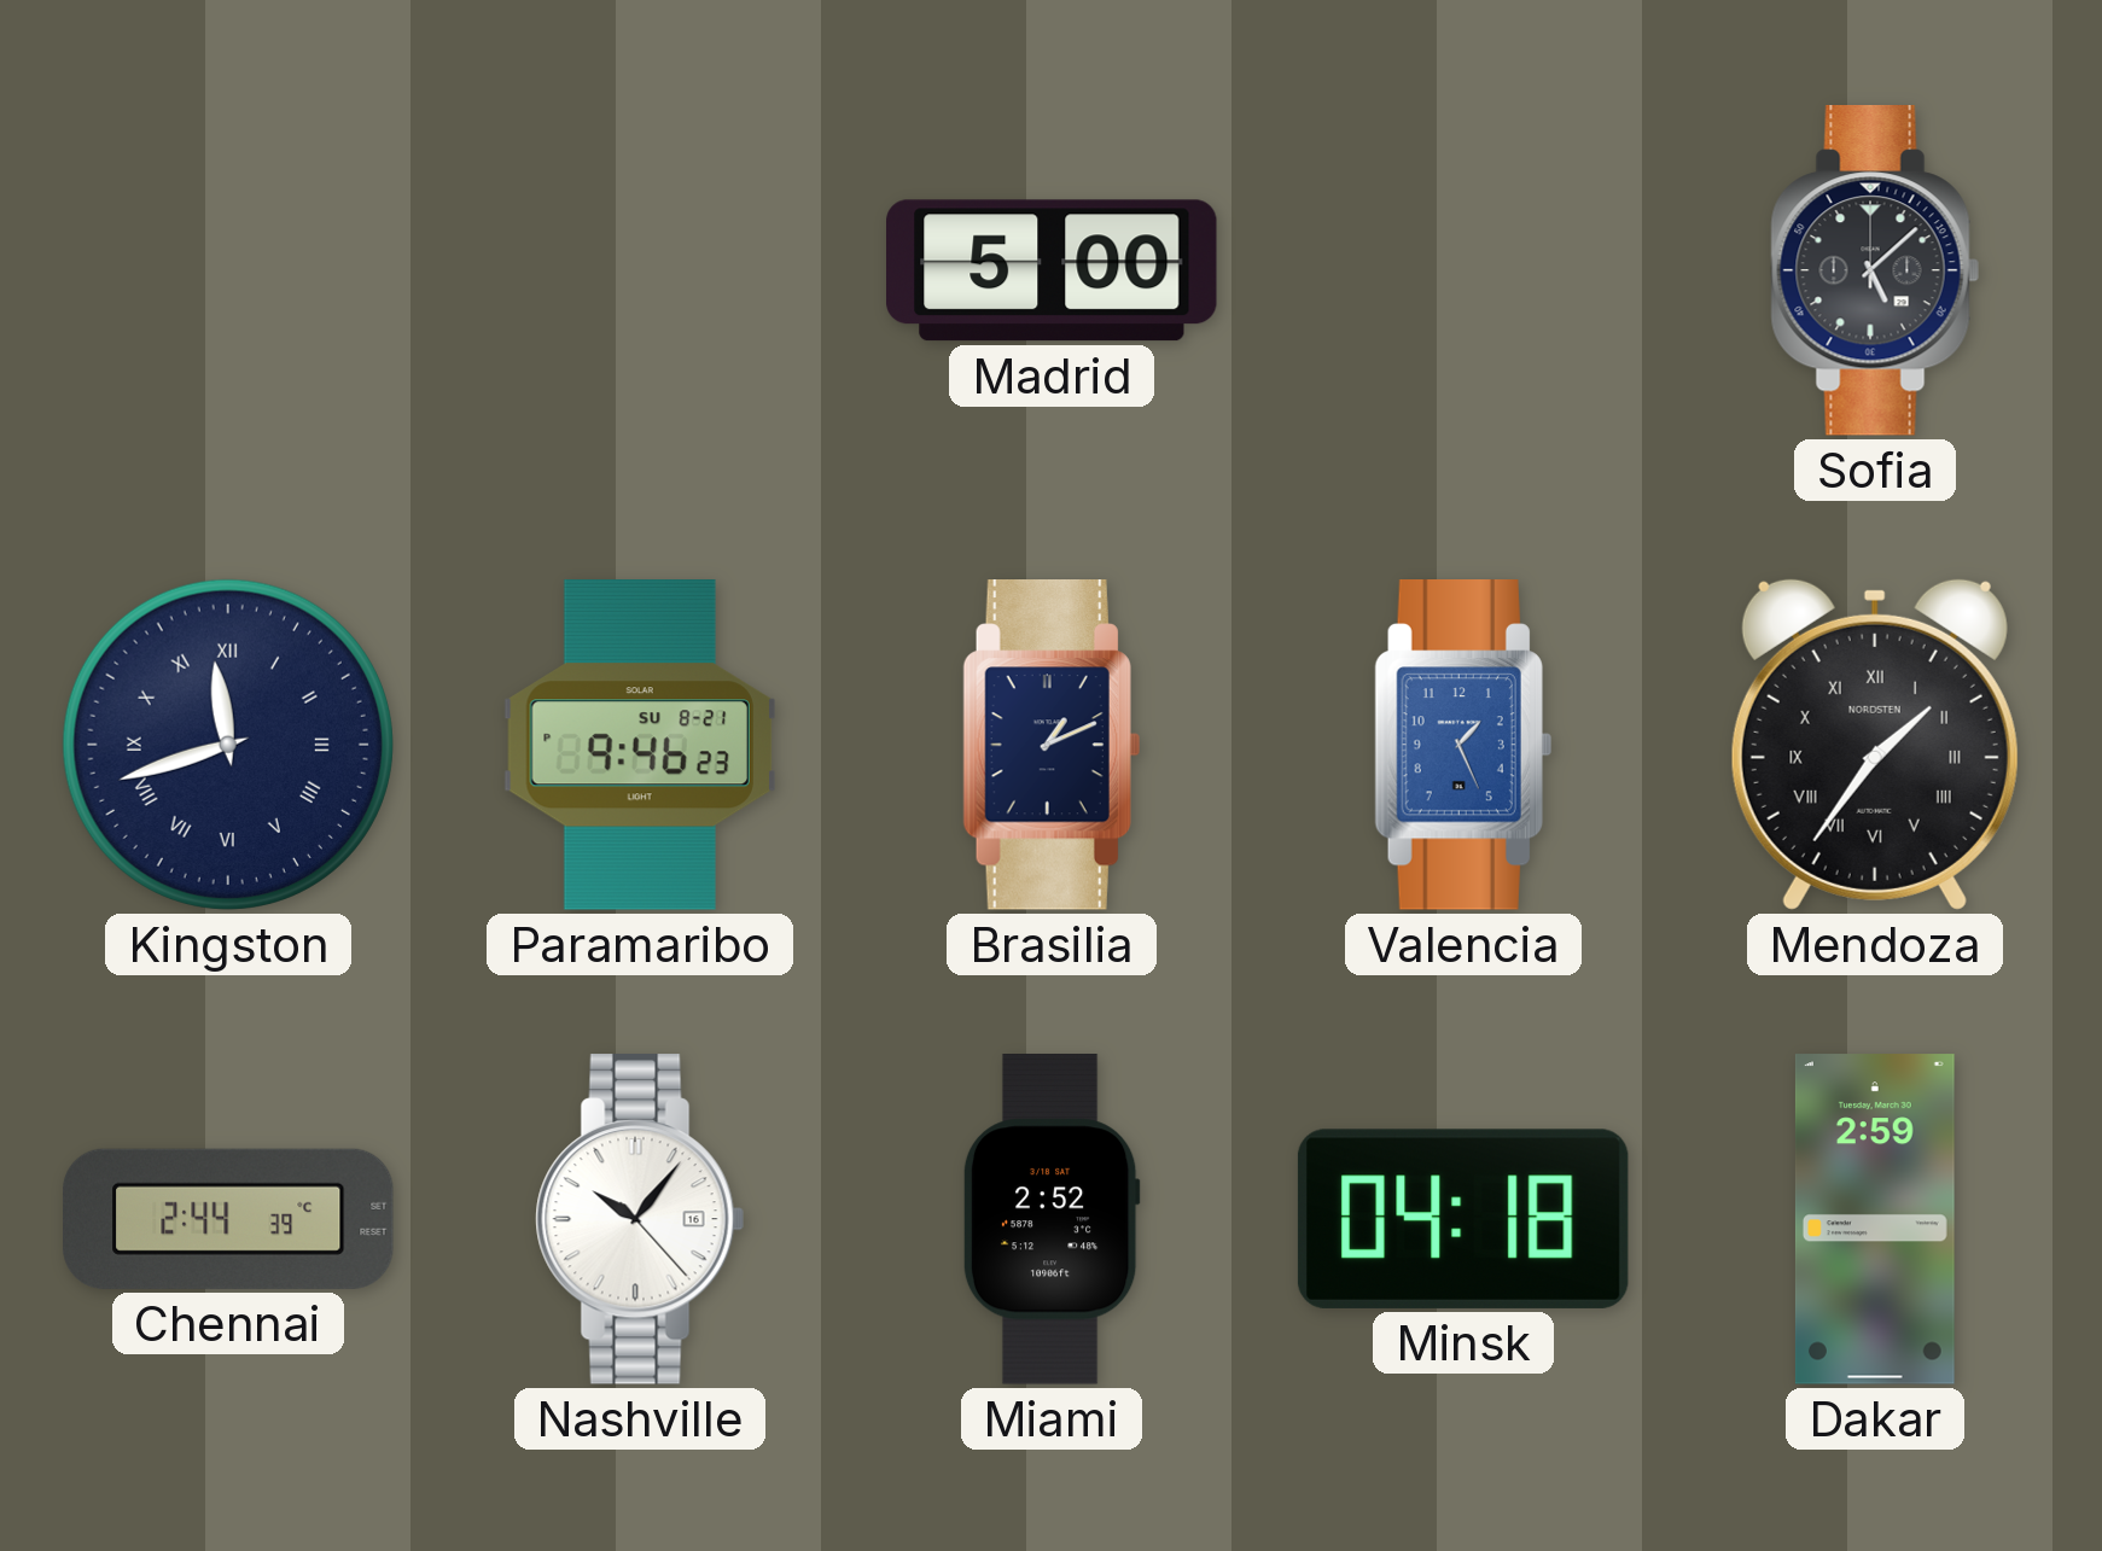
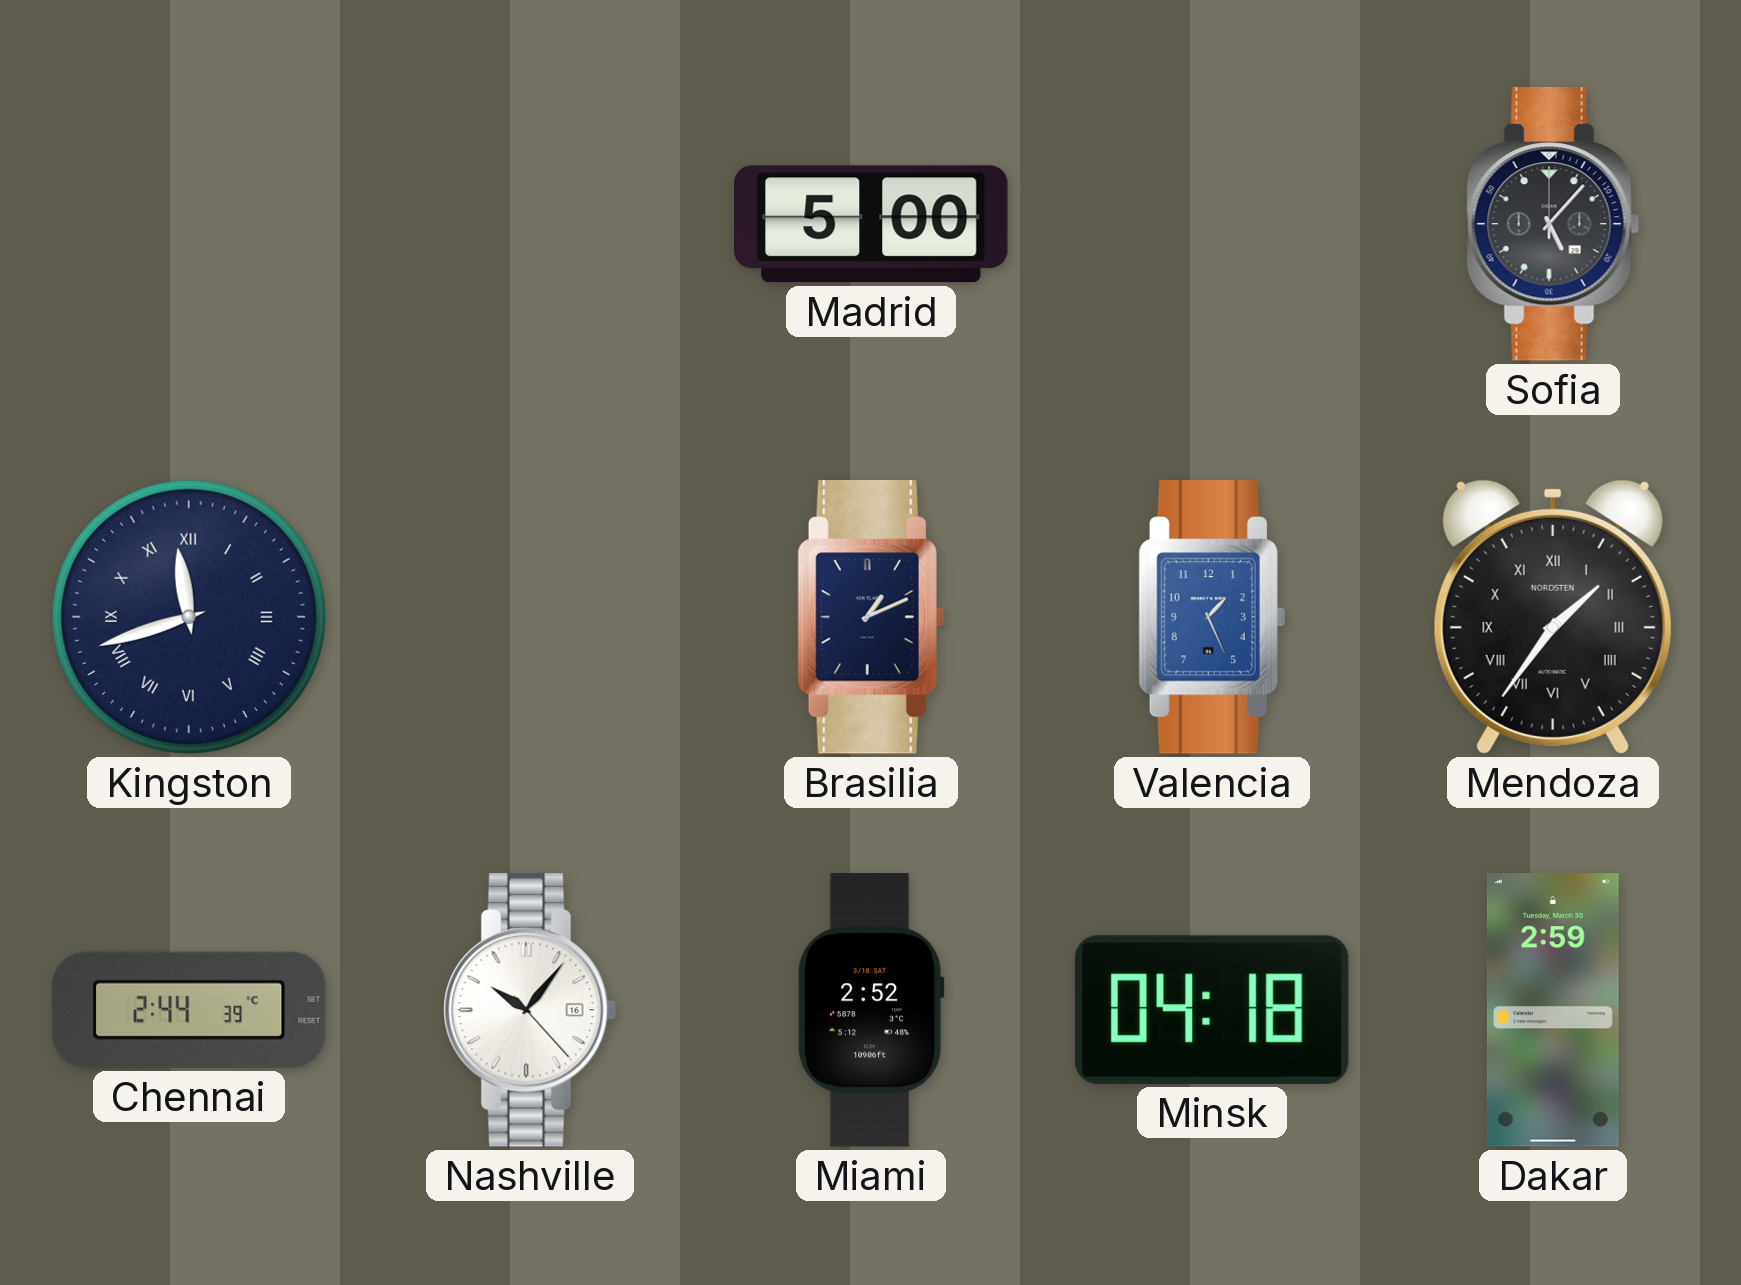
Sofia: 5:08 -> 5:07 (1553, 225)
Paramaribo: 9:46 -> none (640, 746)
